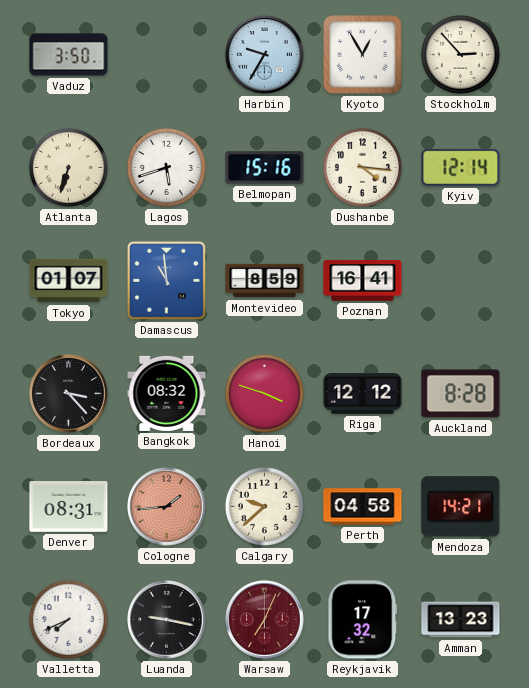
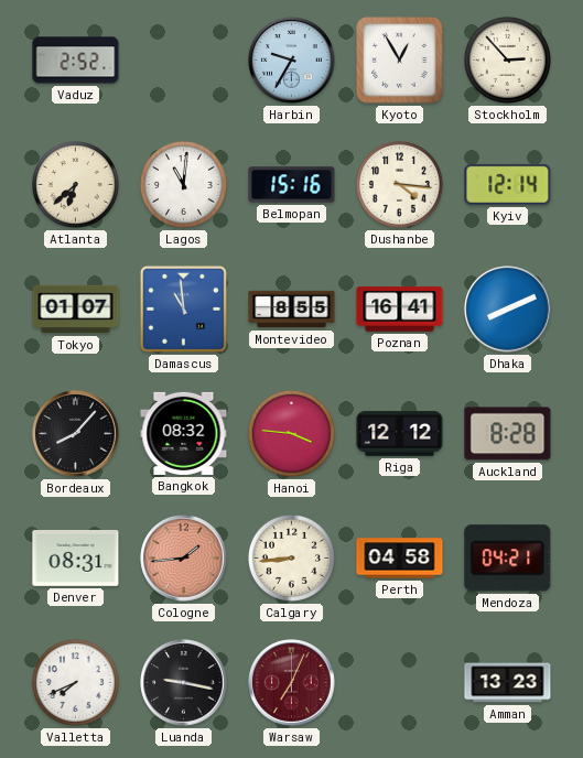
Vaduz: 3:50 -> 2:52 (76, 61)
Atlanta: 6:33 -> 6:38 (75, 184)
Lagos: 5:42 -> 11:01 (183, 184)
Montevideo: 8:59 -> 8:55 (292, 310)
Dhaka: none -> 8:11 (508, 310)
Bordeaux: 3:23 -> 8:07 (76, 434)
Hanoi: 3:48 -> 3:46 (291, 433)
Calgary: 9:38 -> 8:44 (291, 557)
Mendoza: 14:21 -> 04:21 (508, 559)
Reykjavik: 17:32 -> none (363, 620)
